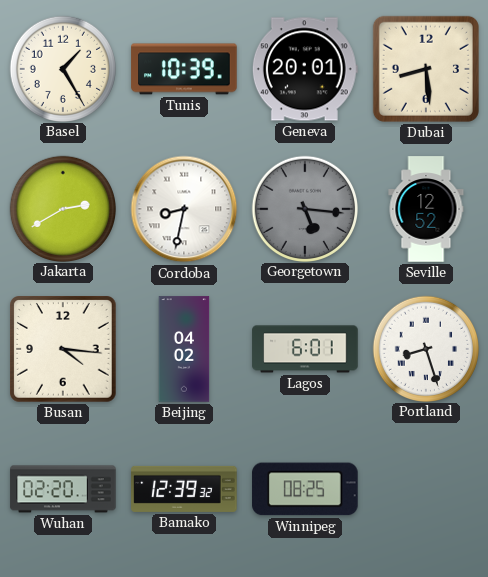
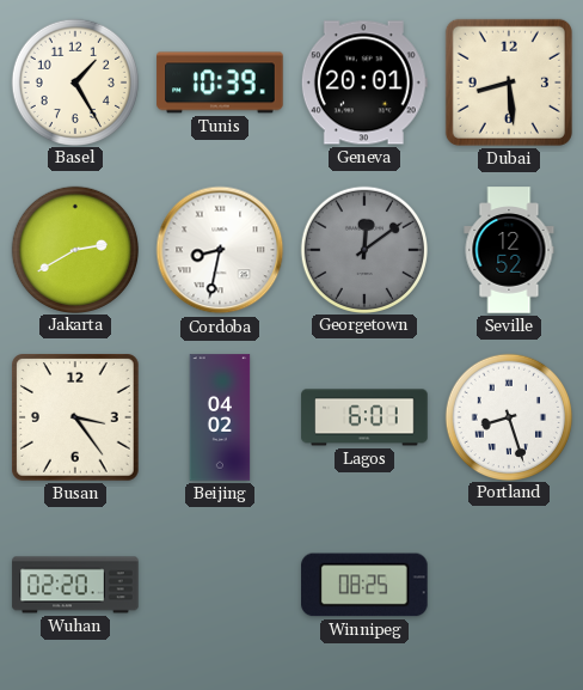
Georgetown: 5:16 -> 12:09 (363, 249)
Busan: 4:16 -> 3:24 (76, 419)
Bamako: 12:39 -> none (184, 489)
